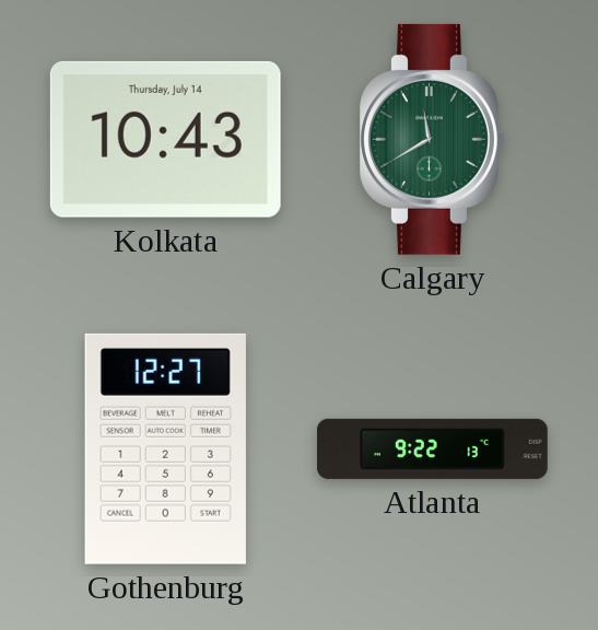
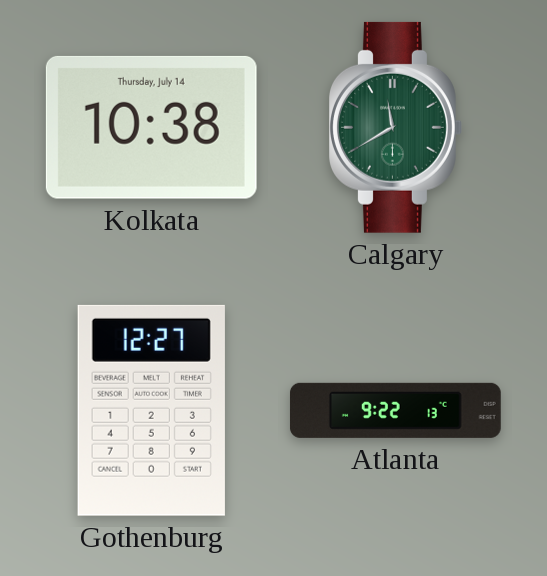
Kolkata: 10:43 -> 10:38 (151, 127)
